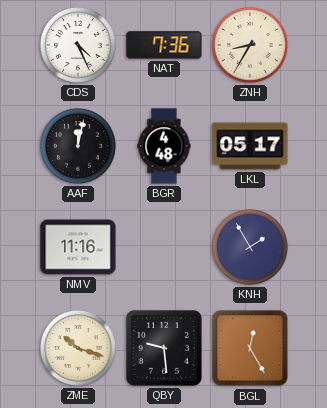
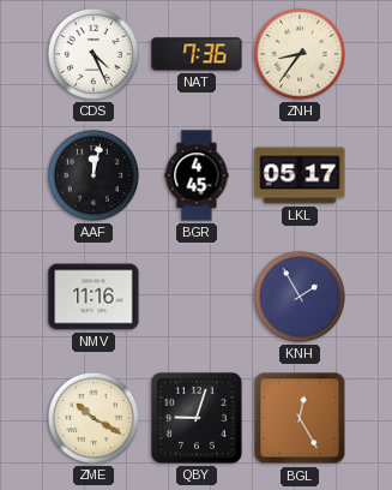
ZNH: 8:35 -> 8:36 (300, 54)
BGR: 4:48 -> 4:45 (197, 175)
ZME: 10:18 -> 10:20 (94, 418)
QBY: 9:29 -> 9:03 (198, 419)
